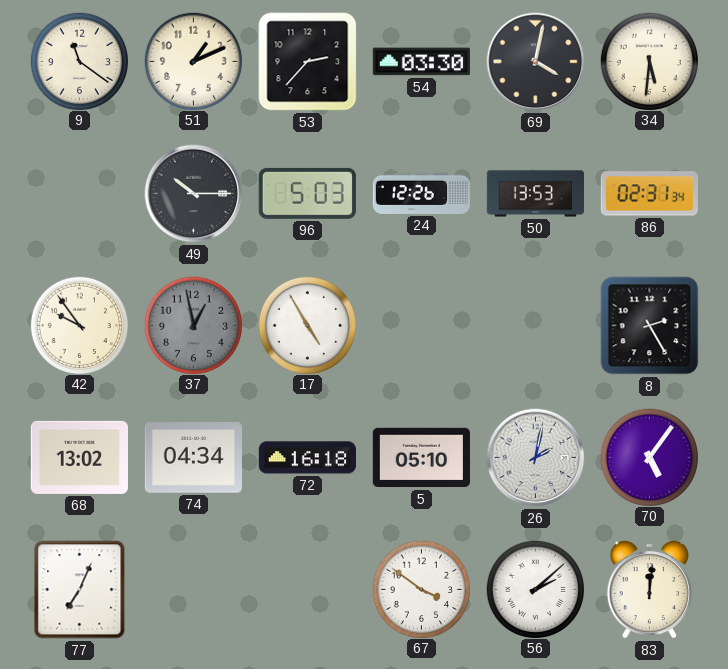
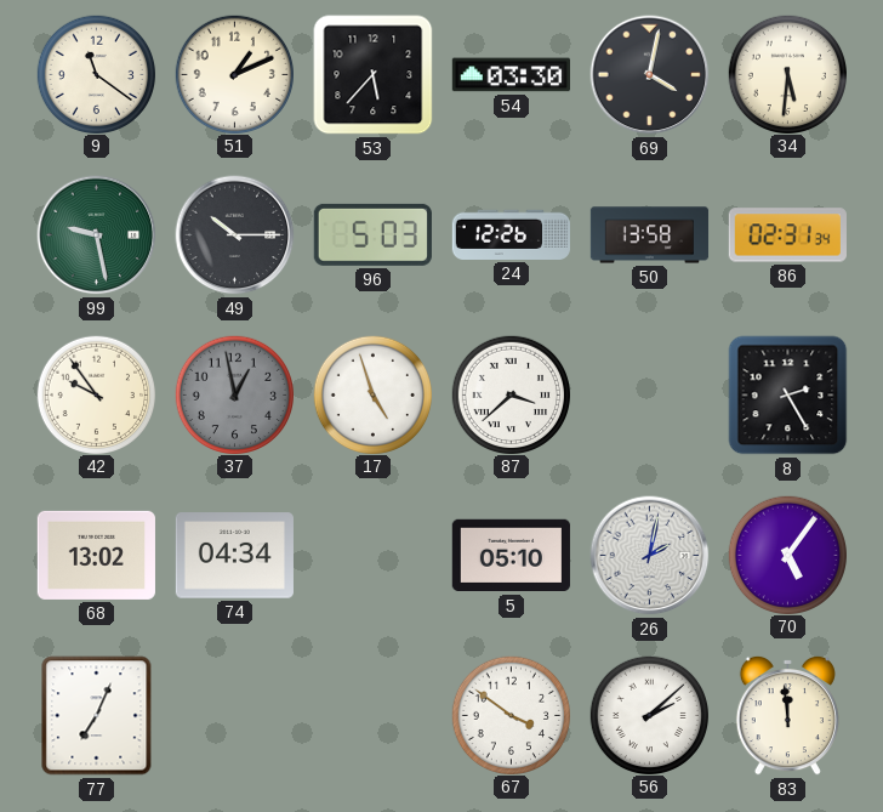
53: 2:37 -> 5:37 (374, 75)
99: none -> 9:28 (97, 235)
50: 13:53 -> 13:58 (650, 235)
17: 4:55 -> 4:57 (372, 394)
87: none -> 3:38 (511, 394)
72: 16:18 -> none (307, 458)
83: 12:01 -> 11:59 (787, 715)
